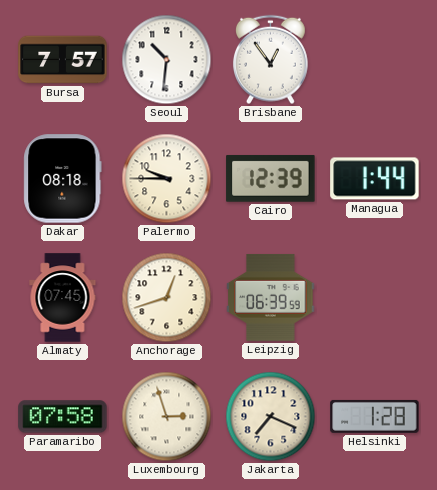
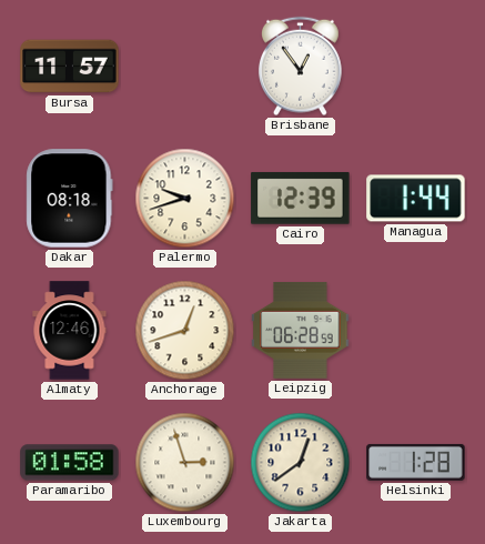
Bursa: 7:57 -> 11:57 (70, 67)
Seoul: 10:31 -> none (167, 60)
Palermo: 9:45 -> 9:42 (185, 199)
Almaty: 07:45 -> 12:46 (70, 331)
Leipzig: 06:39 -> 06:28 (301, 330)
Paramaribo: 07:58 -> 01:58 (70, 463)
Jakarta: 7:19 -> 12:39 (301, 463)
